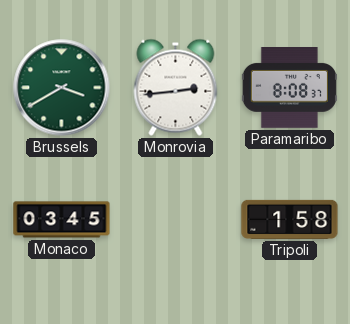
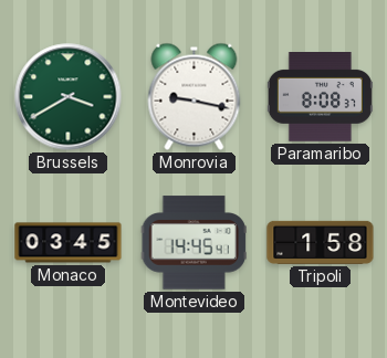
Monrovia: 2:44 -> 9:17 (195, 96)
Montevideo: none -> 14:45 (193, 243)
